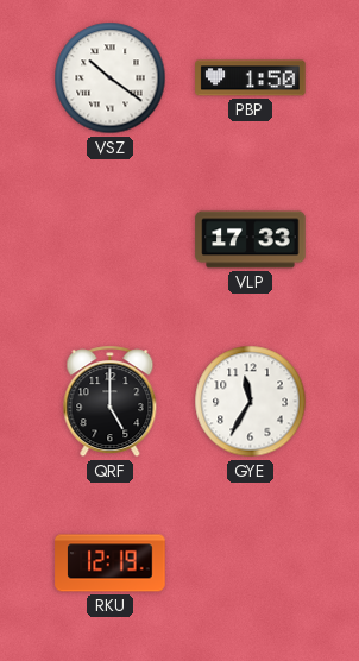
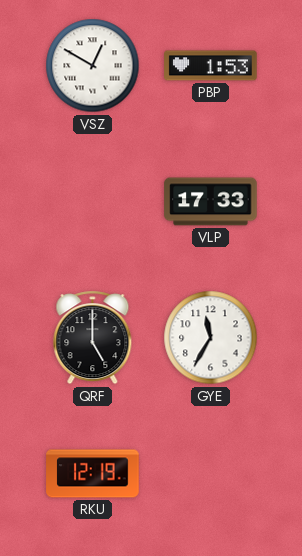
VSZ: 10:21 -> 12:50 (93, 66)
PBP: 1:50 -> 1:53 (211, 66)
